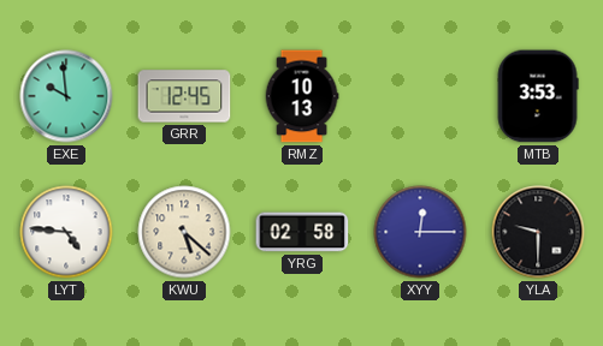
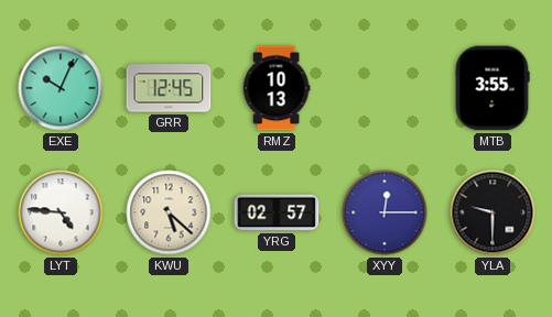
EXE: 9:59 -> 10:04 (61, 88)
MTB: 3:53 -> 3:55 (493, 88)
YRG: 02:58 -> 02:57 (277, 212)
